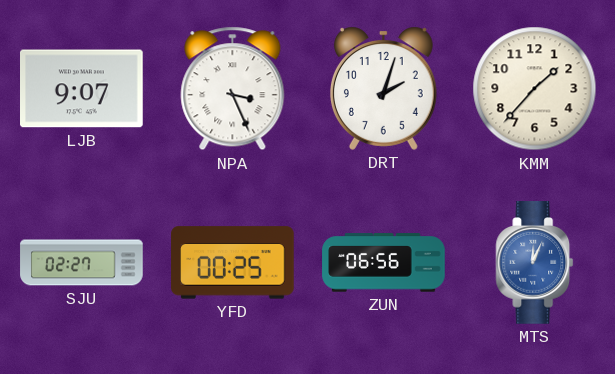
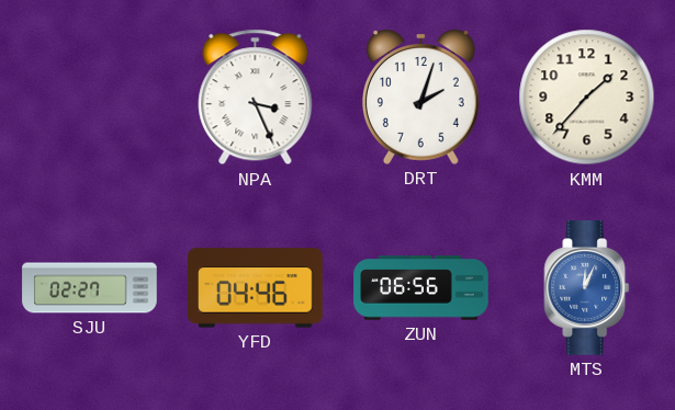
LJB: 9:07 -> none (82, 89)
YFD: 00:25 -> 04:46 (256, 288)
